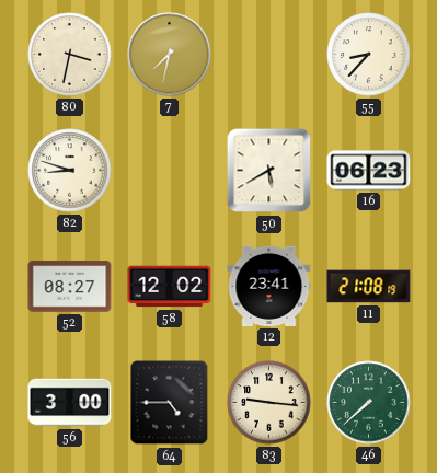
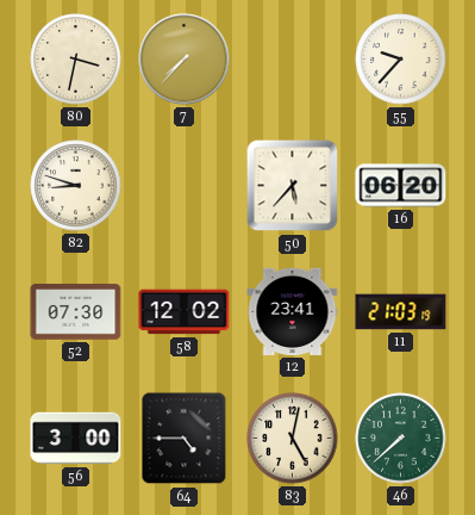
7: 7:32 -> 7:37 (185, 60)
55: 8:37 -> 9:37 (401, 60)
50: 5:40 -> 5:37 (293, 186)
16: 06:23 -> 06:20 (401, 186)
52: 08:27 -> 07:30 (76, 312)
11: 21:08 -> 21:03 (401, 312)
83: 9:16 -> 5:02 (293, 439)
